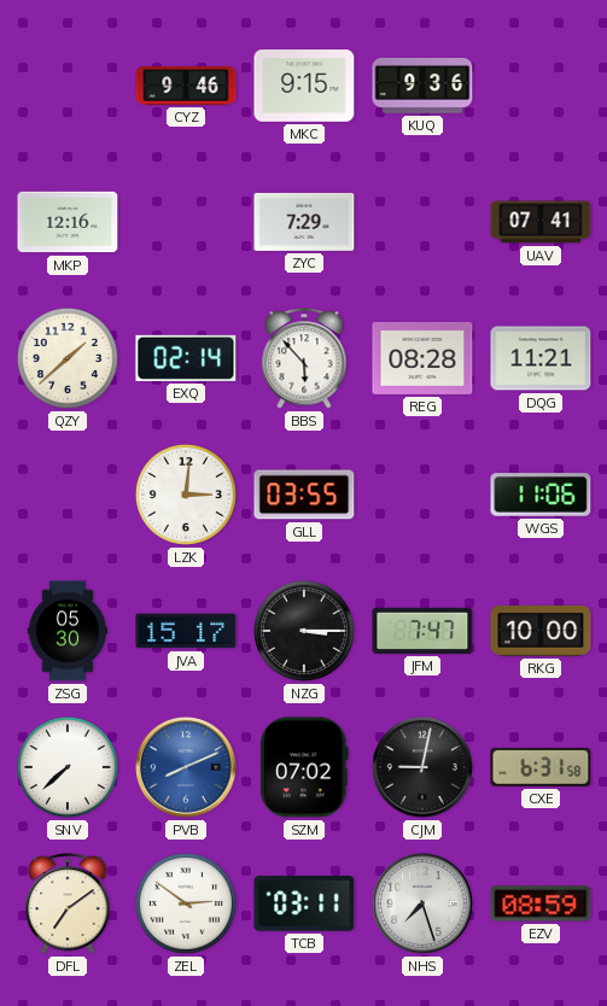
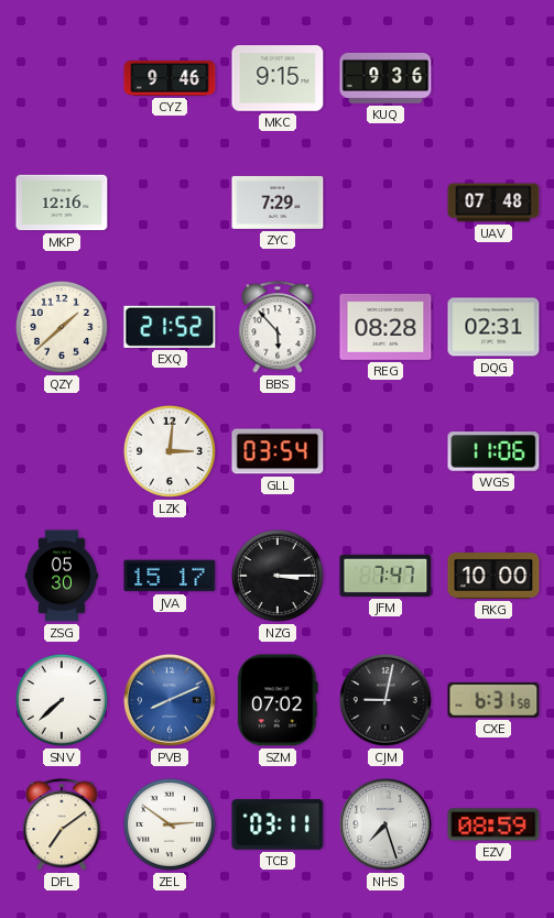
UAV: 07:41 -> 07:48 (493, 203)
EXQ: 02:14 -> 21:52 (170, 327)
DQG: 11:21 -> 02:31 (493, 327)
GLL: 03:55 -> 03:54 (278, 451)
